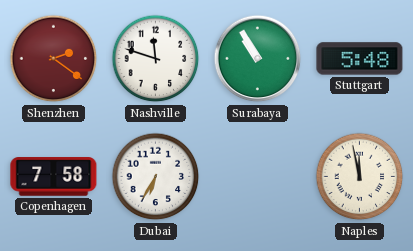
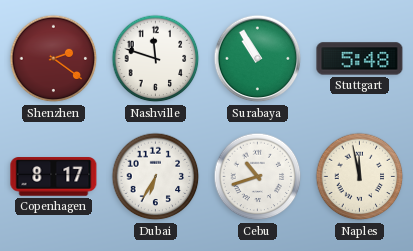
Copenhagen: 7:58 -> 8:17 (54, 177)
Cebu: none -> 10:42 (258, 177)
